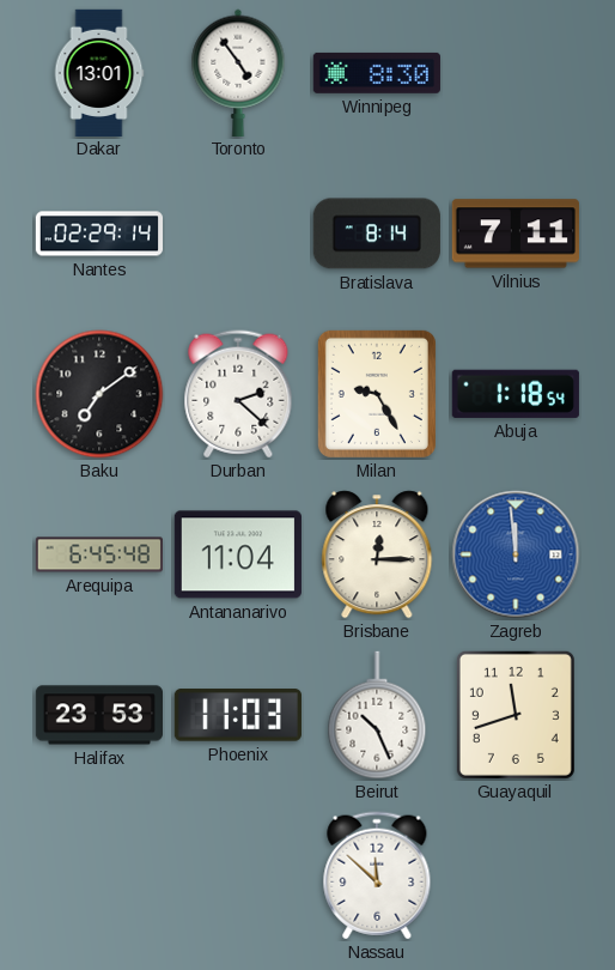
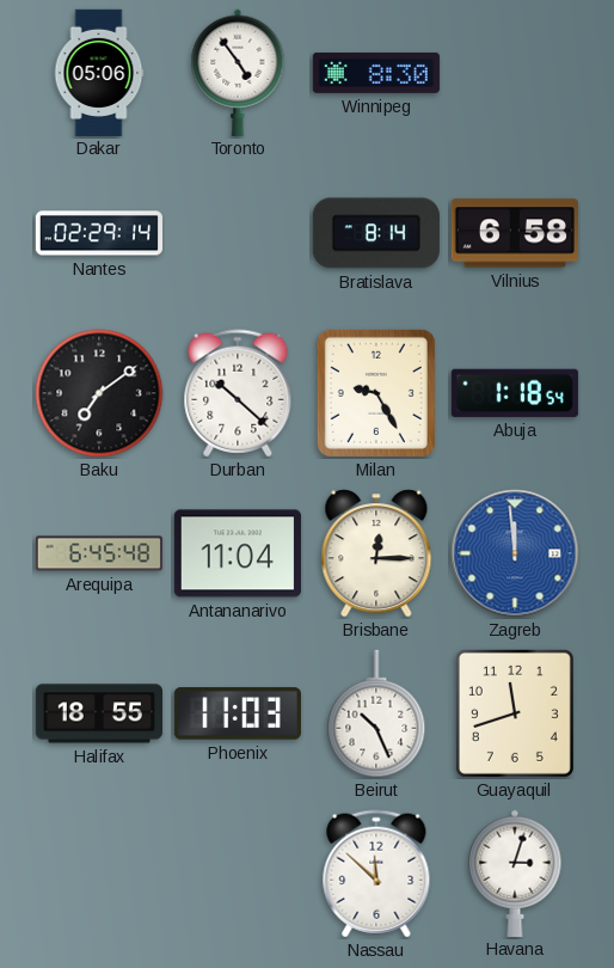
Dakar: 13:01 -> 05:06 (99, 72)
Vilnius: 7:11 -> 6:58 (515, 233)
Durban: 2:22 -> 10:22 (238, 393)
Halifax: 23:53 -> 18:55 (98, 713)
Havana: none -> 3:03 (515, 872)
